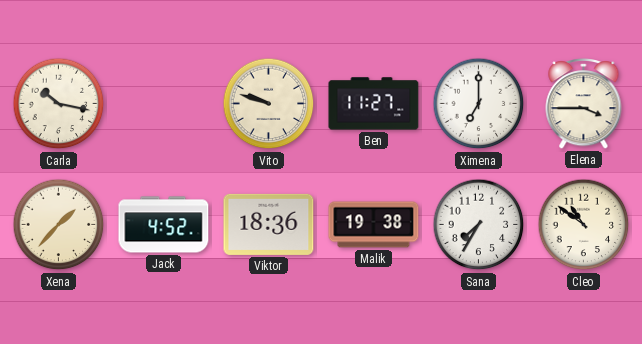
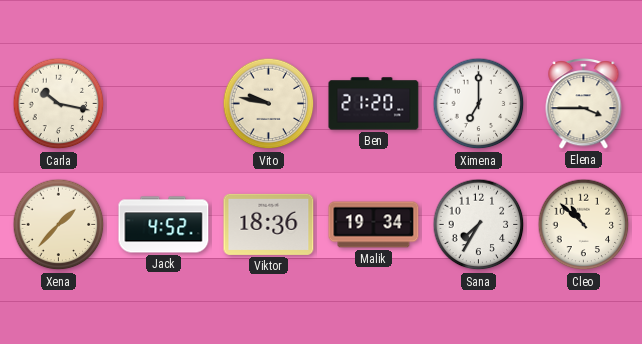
Vito: 9:48 -> 9:47 (269, 104)
Ben: 11:27 -> 21:20 (374, 104)
Malik: 19:38 -> 19:34 (374, 225)
Cleo: 10:51 -> 10:52 (584, 225)
